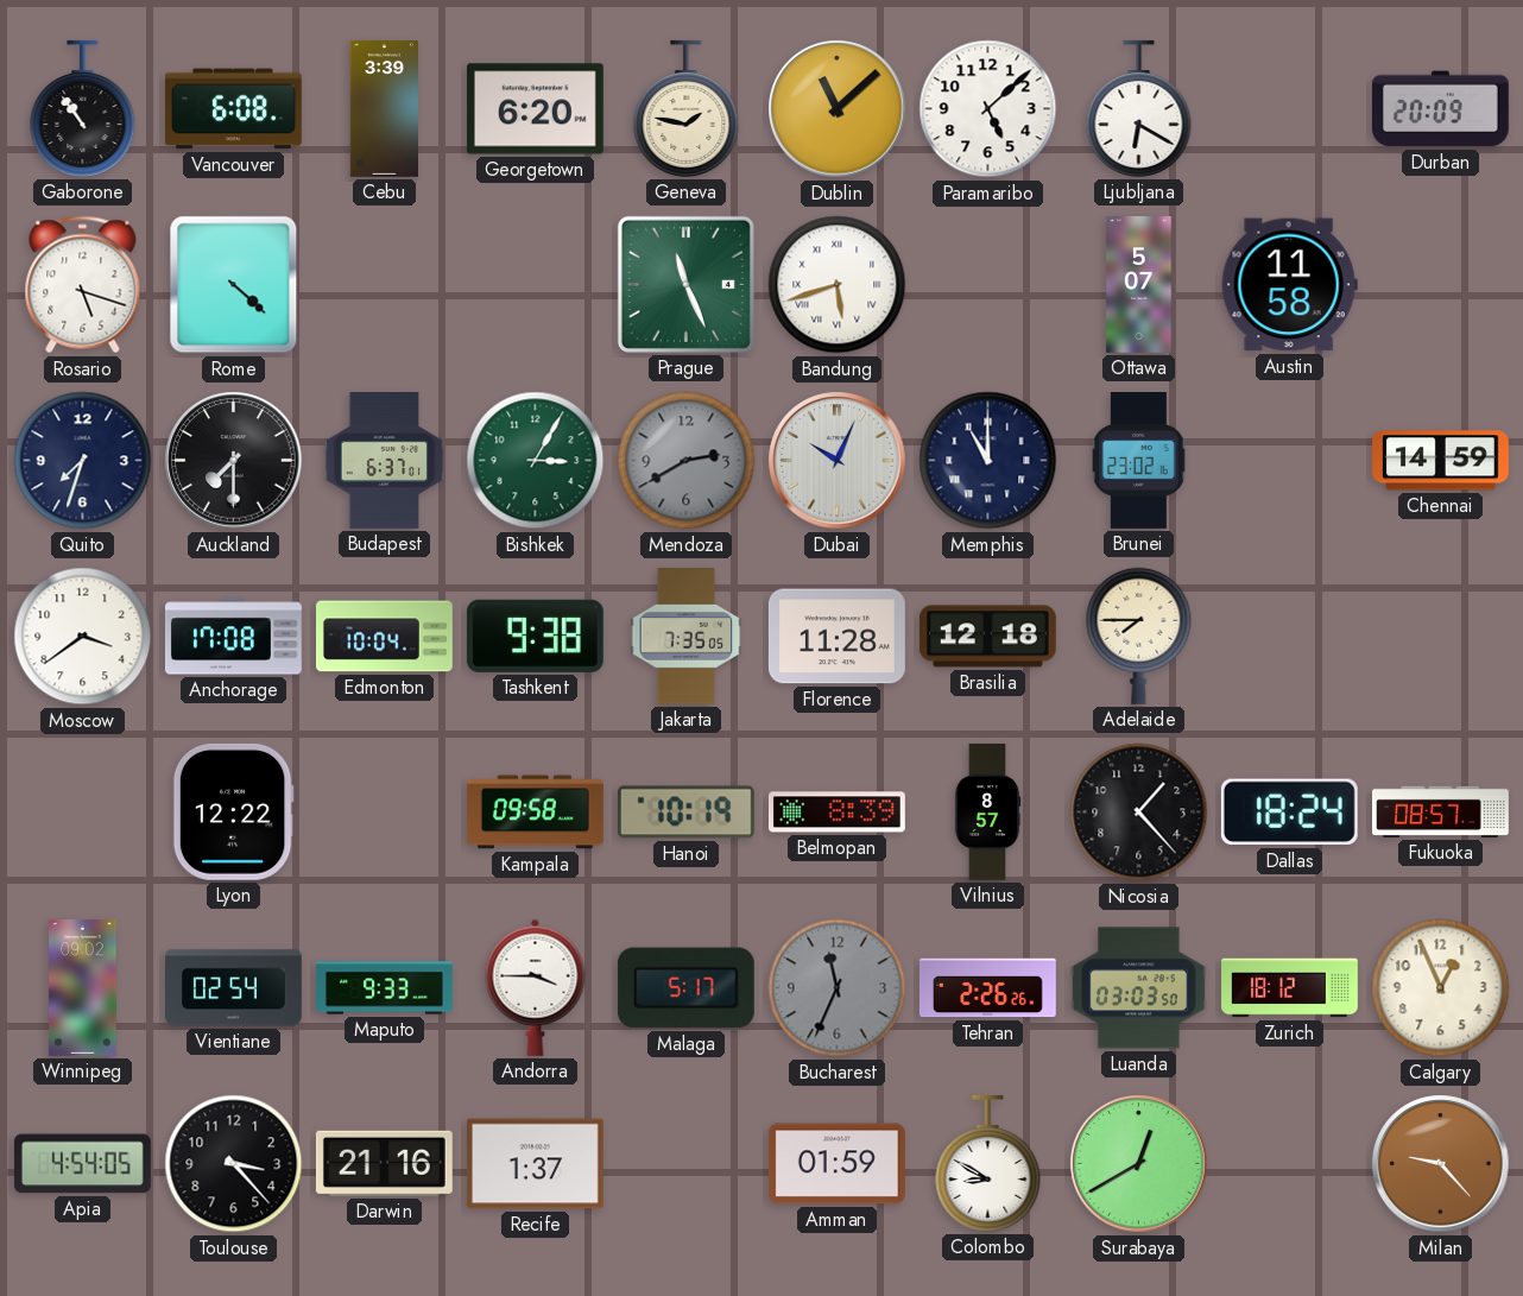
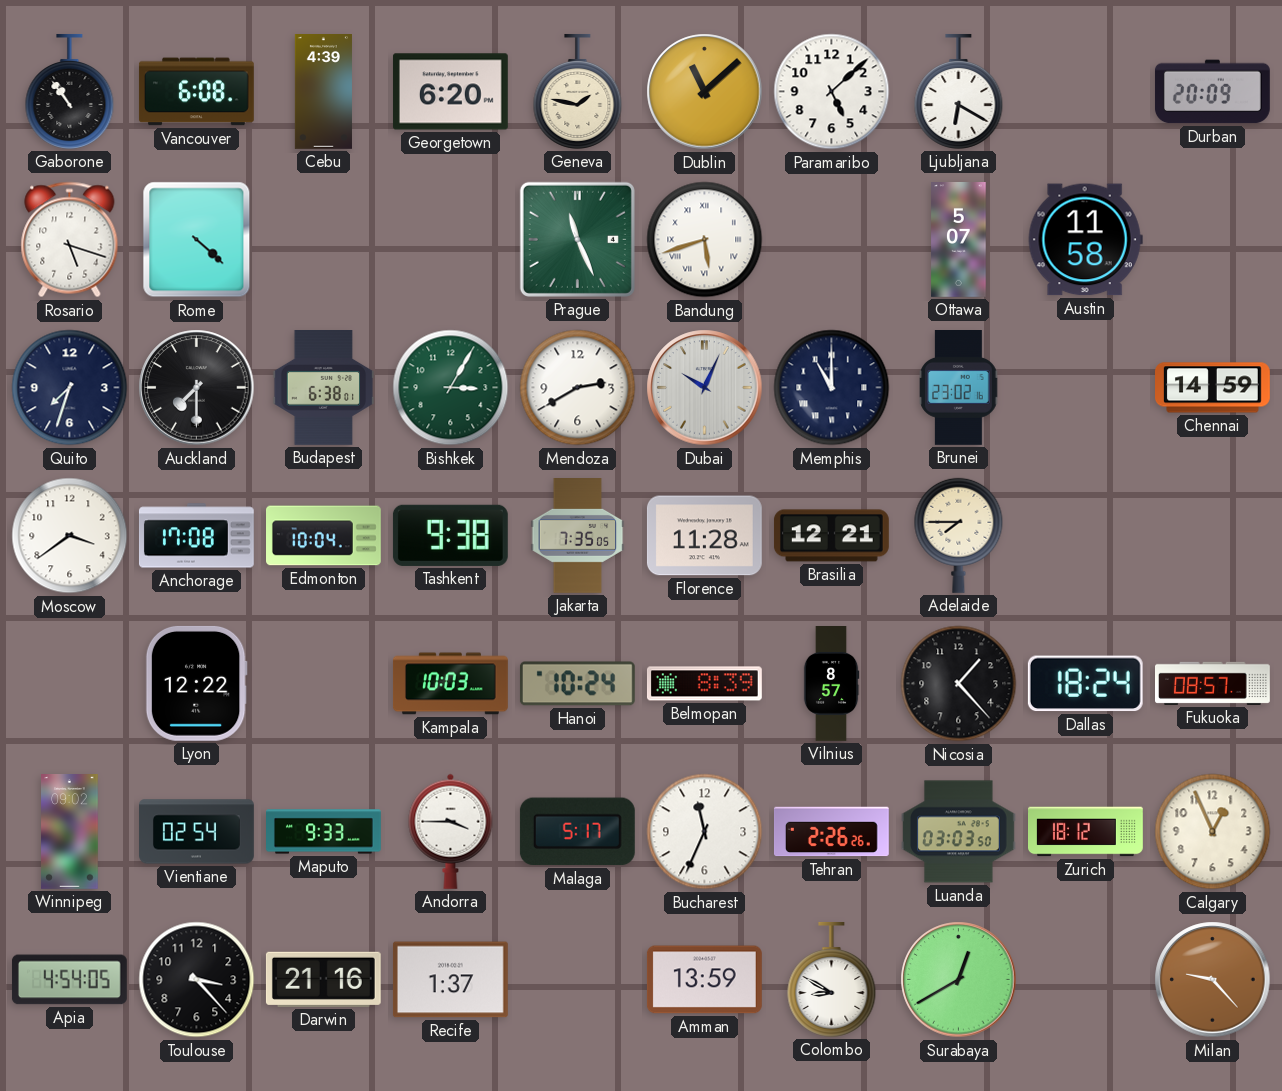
Cebu: 3:39 -> 4:39 (323, 92)
Budapest: 6:37 -> 6:38 (324, 388)
Mendoza dial: grey -> white (578, 388)
Brasilia: 12:18 -> 12:21 (831, 536)
Kampala: 09:58 -> 10:03 (450, 684)
Hanoi: 10:19 -> 10:24 (577, 684)
Bucharest dial: grey -> white (705, 832)
Amman: 01:59 -> 13:59 (704, 980)
